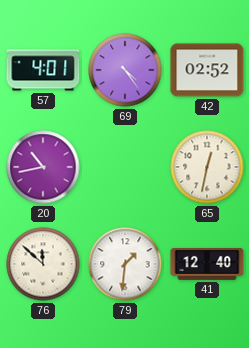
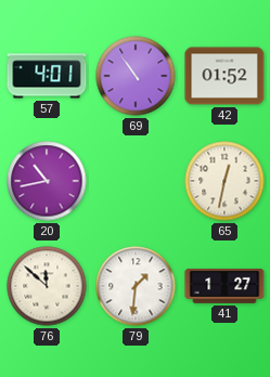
69: 4:24 -> 10:54 (136, 76)
42: 02:52 -> 01:52 (224, 76)
41: 12:40 -> 1:27 (224, 286)
